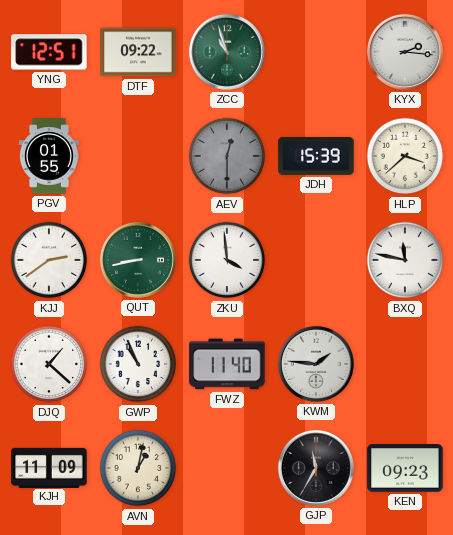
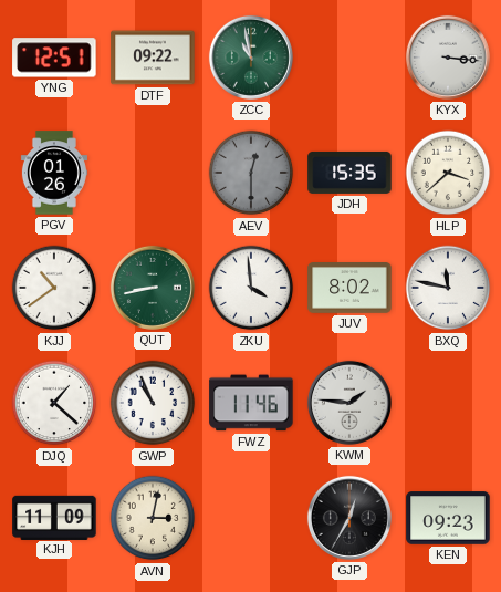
ZCC: 10:57 -> 10:58 (251, 58)
KYX: 2:16 -> 3:16 (448, 58)
PGV: 01:55 -> 01:26 (54, 173)
JDH: 15:39 -> 15:35 (349, 173)
KJJ: 2:39 -> 10:39 (54, 288)
JUV: none -> 8:02 (349, 289)
FWZ: 11:40 -> 11:46 (251, 403)
AVN: 1:02 -> 3:02 (153, 518)
GJP: 11:35 -> 12:35 (349, 518)
